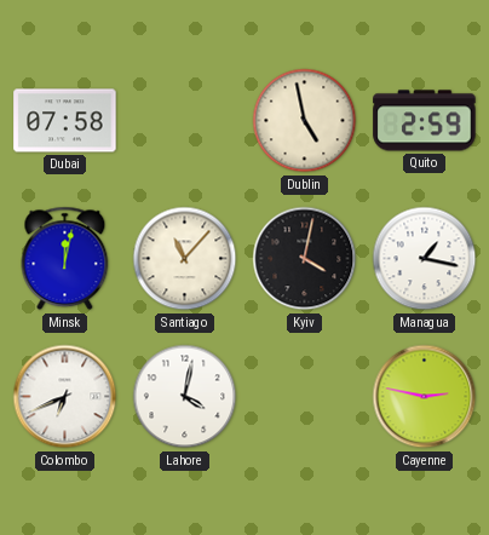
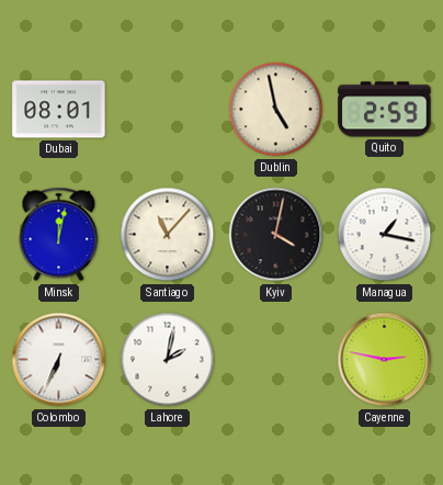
Dubai: 07:58 -> 08:01 (59, 110)
Colombo: 6:41 -> 6:34 (59, 360)
Lahore: 4:02 -> 2:02 (168, 360)
